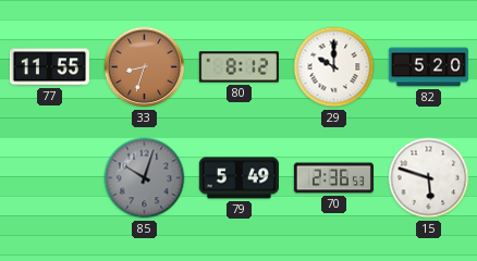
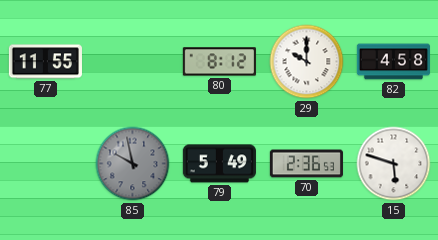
33: 8:33 -> none (145, 67)
82: 5:20 -> 4:58 (393, 62)
85: 10:03 -> 9:58 (133, 164)
